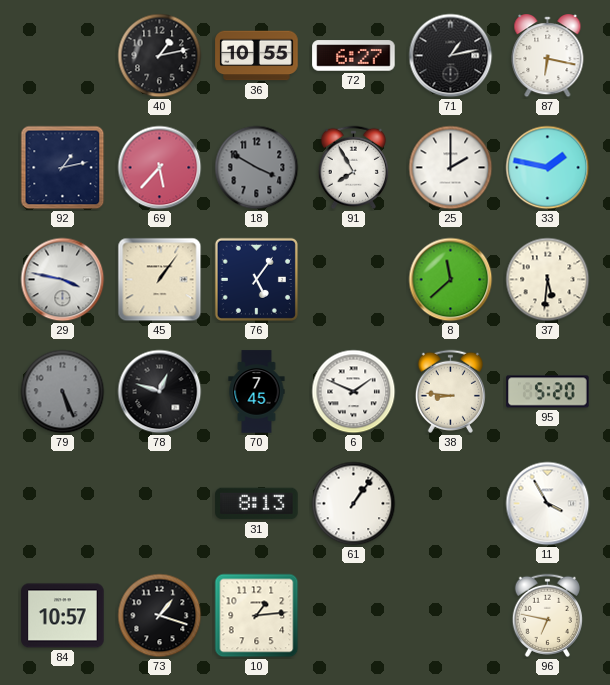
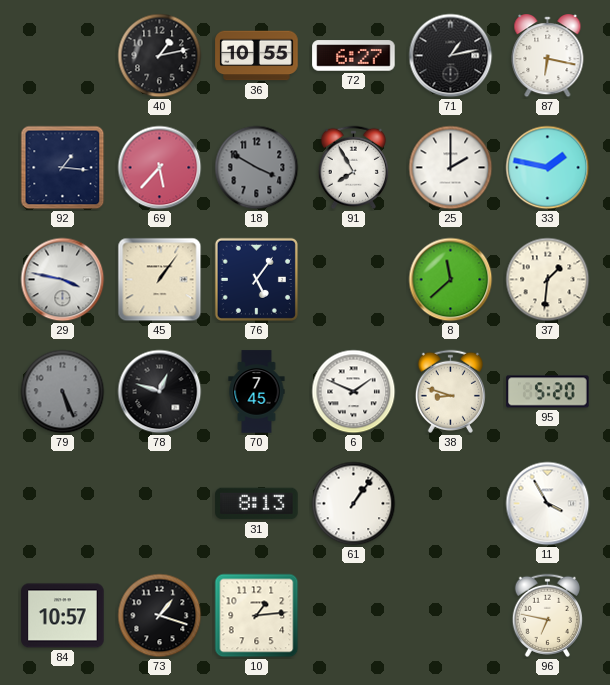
92: 1:13 -> 1:16 (63, 168)
37: 5:31 -> 1:31 (548, 280)
38: 8:46 -> 8:48 (450, 391)
